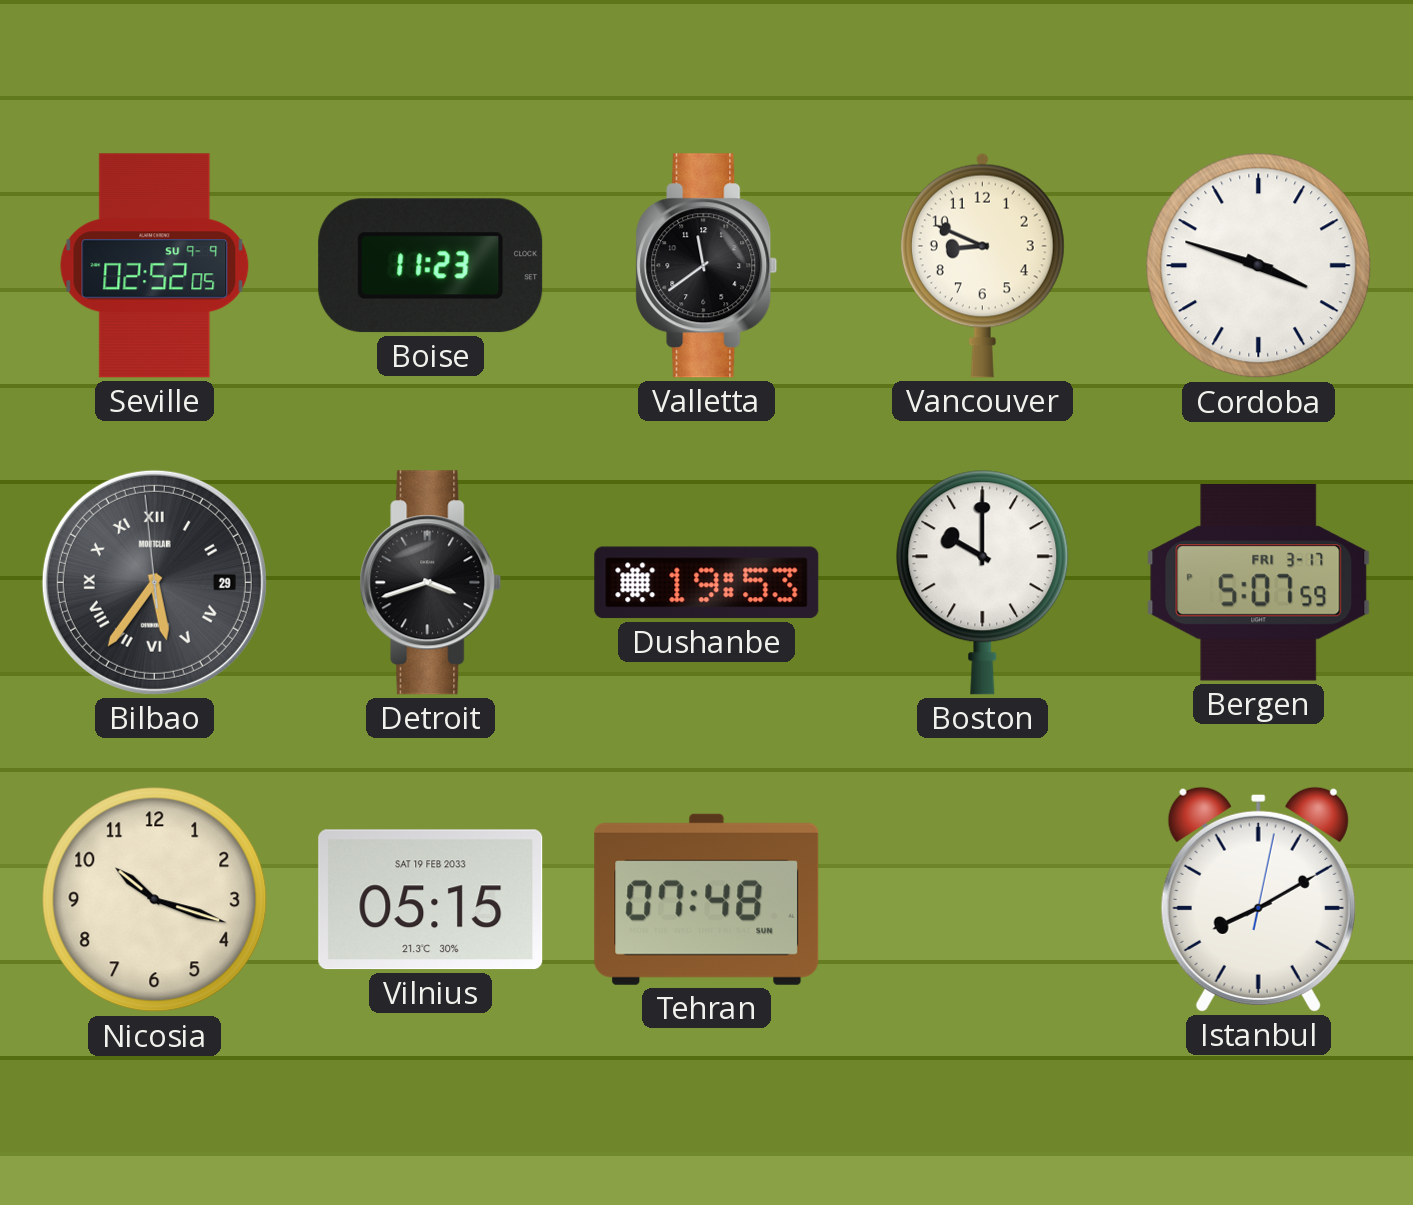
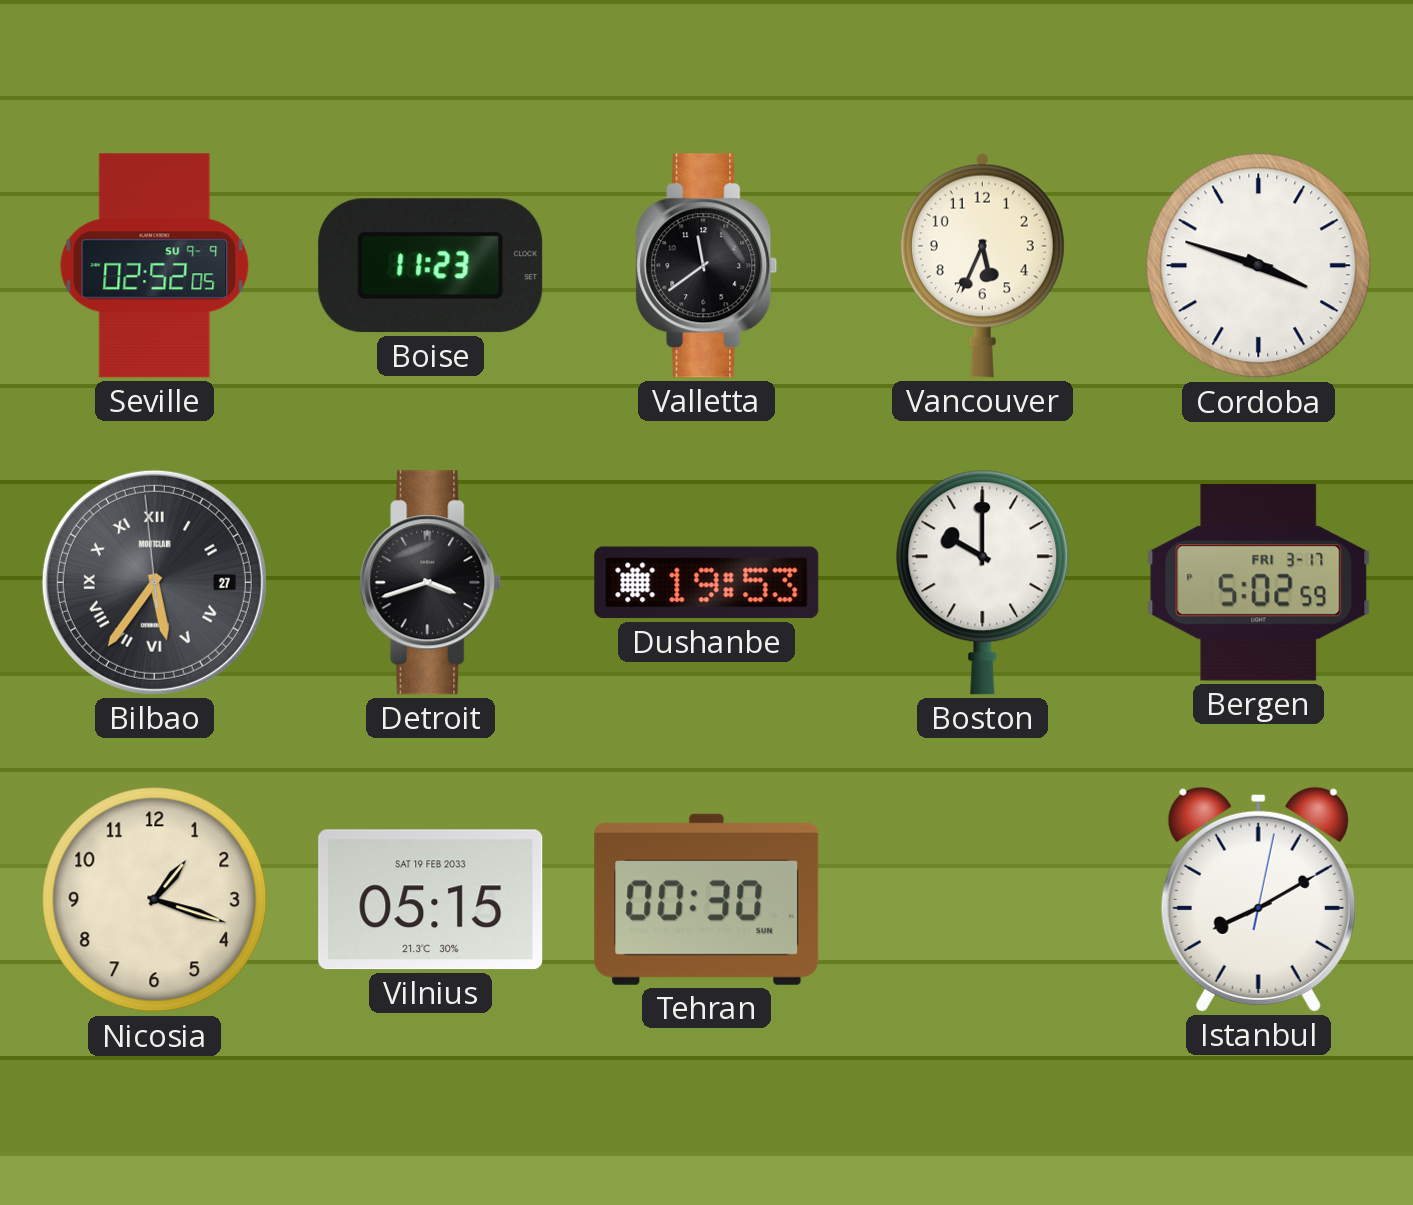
Vancouver: 8:49 -> 5:34 (982, 265)
Bilbao date: 29 -> 27 (154, 582)
Bergen: 5:07 -> 5:02 (1259, 583)
Nicosia: 10:18 -> 1:18 (155, 900)
Tehran: 07:48 -> 00:30 (707, 899)
